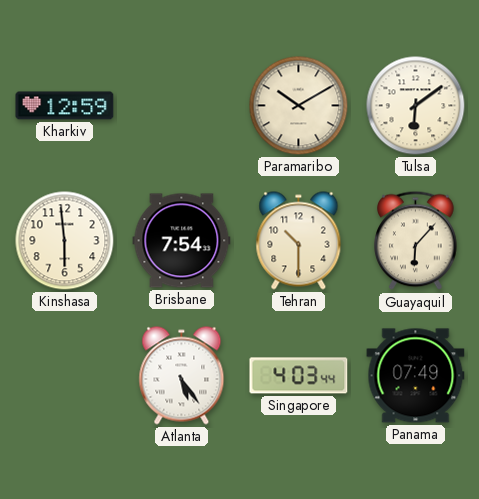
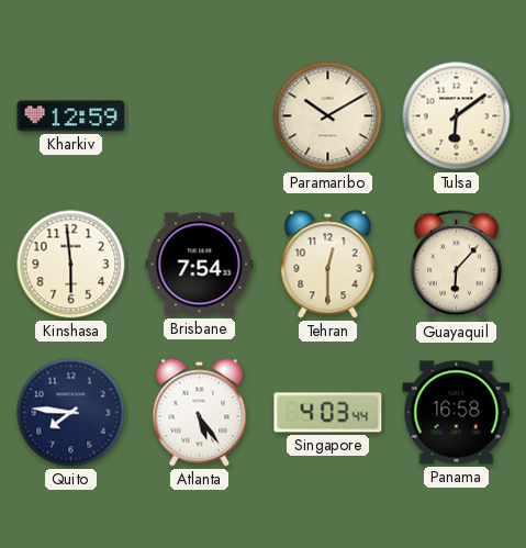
Tehran: 10:30 -> 12:30 (328, 265)
Quito: none -> 7:46 (71, 413)
Panama: 07:49 -> 16:58 (457, 413)
